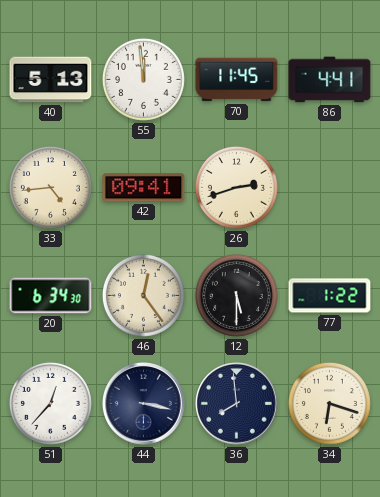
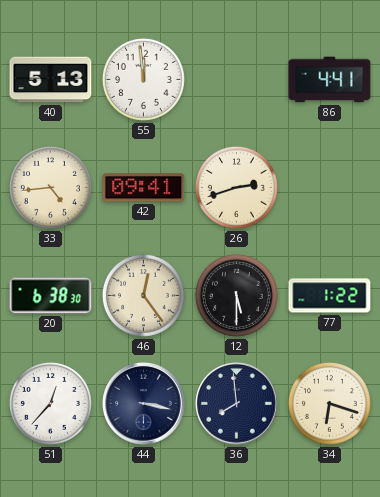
70: 11:45 -> none (237, 80)
20: 6:34 -> 6:38 (51, 296)
